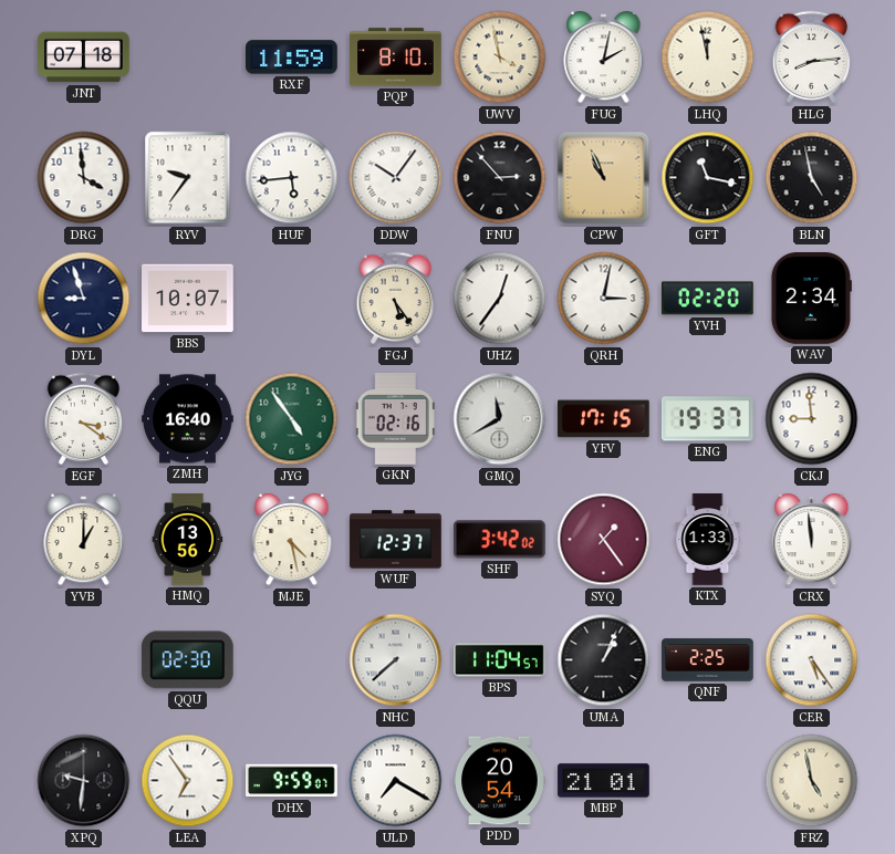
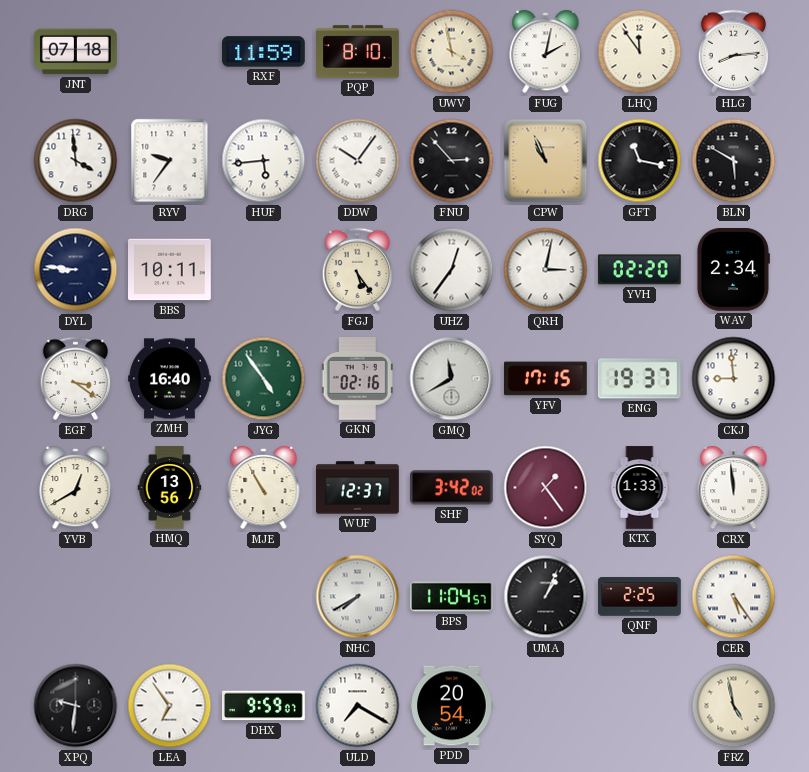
LHQ: 11:58 -> 11:54 (640, 52)
BLN: 4:58 -> 5:50 (734, 161)
DYL: 8:57 -> 8:46 (76, 270)
BBS: 10:07 -> 10:11 (170, 270)
YVB: 1:00 -> 12:40 (76, 488)
MJE: 4:28 -> 10:55 (264, 488)
QQU: 02:30 -> none (187, 660)
NHC: 7:38 -> 7:40 (358, 597)
MBP: 21:01 -> none (604, 781)
